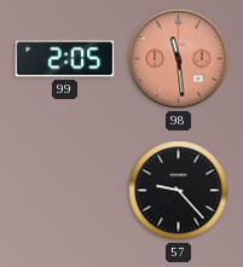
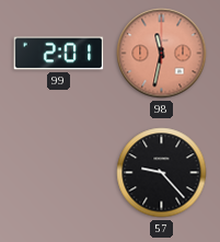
99: 2:05 -> 2:01 (59, 54)
98: 11:29 -> 11:32 (162, 54)
